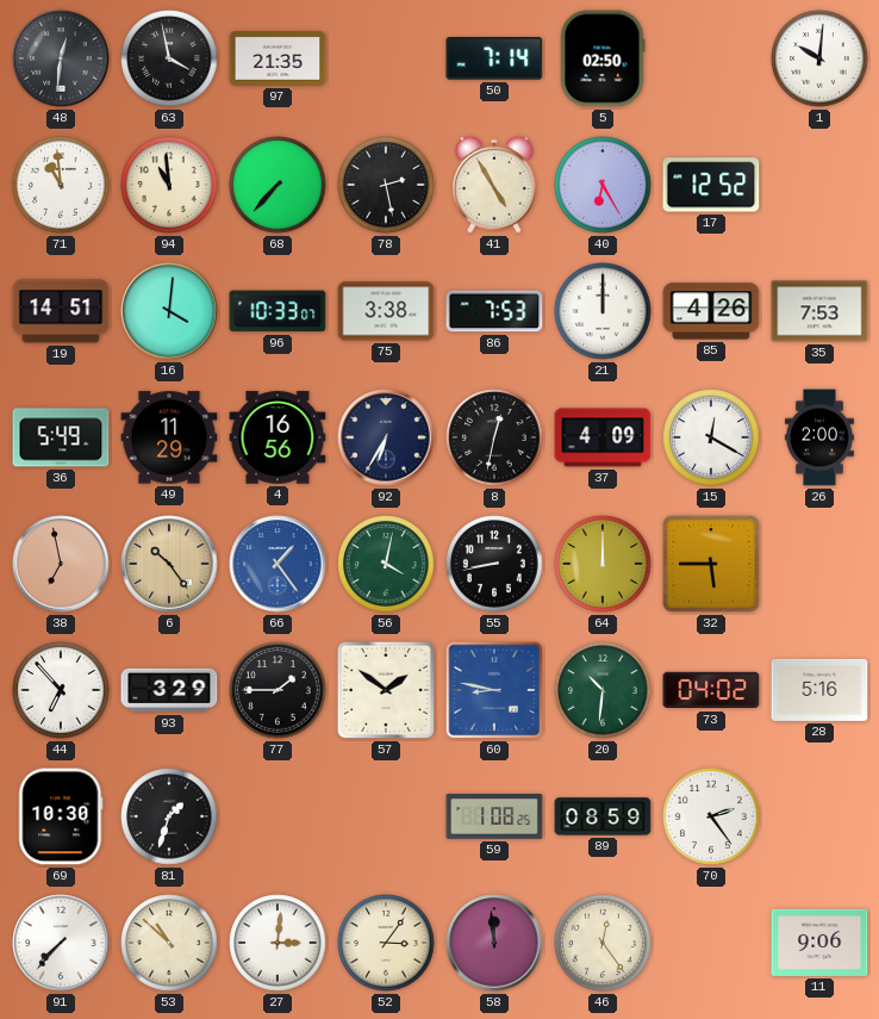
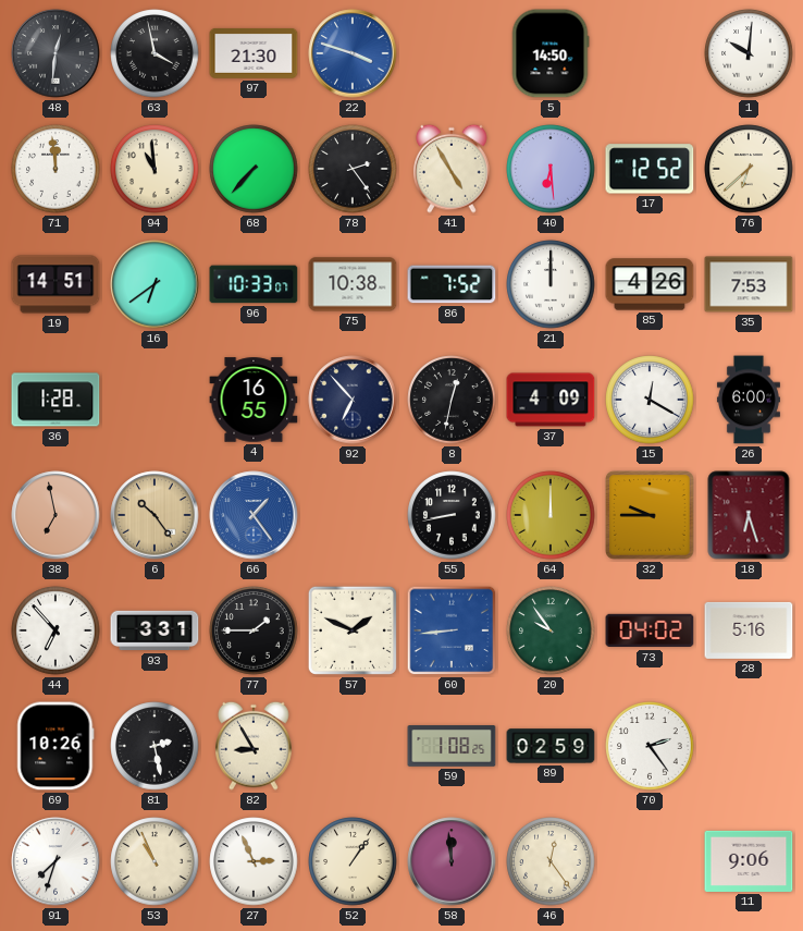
97: 21:35 -> 21:30 (254, 53)
22: none -> 3:48 (353, 53)
50: 7:14 -> none (494, 60)
5: 02:50 -> 14:50 (551, 53)
71: 10:59 -> 11:59 (55, 169)
78: 2:28 -> 2:24 (353, 169)
40: 6:25 -> 6:29 (551, 169)
76: none -> 6:38 (749, 169)
16: 4:01 -> 6:39 (155, 284)
75: 3:38 -> 10:38 (353, 284)
86: 7:53 -> 7:52 (452, 284)
36: 5:49 -> 1:28 (55, 400)
49: 11:29 -> none (169, 437)
4: 16:56 -> 16:55 (254, 400)
92: 6:35 -> 6:53 (353, 400)
26: 2:00 -> 6:00 (749, 400)
56: 4:02 -> none (386, 564)
32: 5:45 -> 9:45 (650, 515)
18: none -> 6:27 (749, 515)
93: 3:29 -> 3:31 (155, 630)
57: 1:51 -> 1:49 (353, 630)
60: 8:47 -> 8:44 (452, 630)
20: 10:31 -> 9:54 (551, 630)
69: 10:30 -> 10:26 (55, 746)
81: 1:33 -> 2:28 (155, 746)
82: none -> 8:55 (255, 746)
89: 08:59 -> 02:59 (551, 746)
91: 7:37 -> 7:33 (55, 861)
53: 10:52 -> 10:56 (155, 861)
27: 3:01 -> 2:56 (254, 861)
52: 3:06 -> 1:06 (353, 861)
